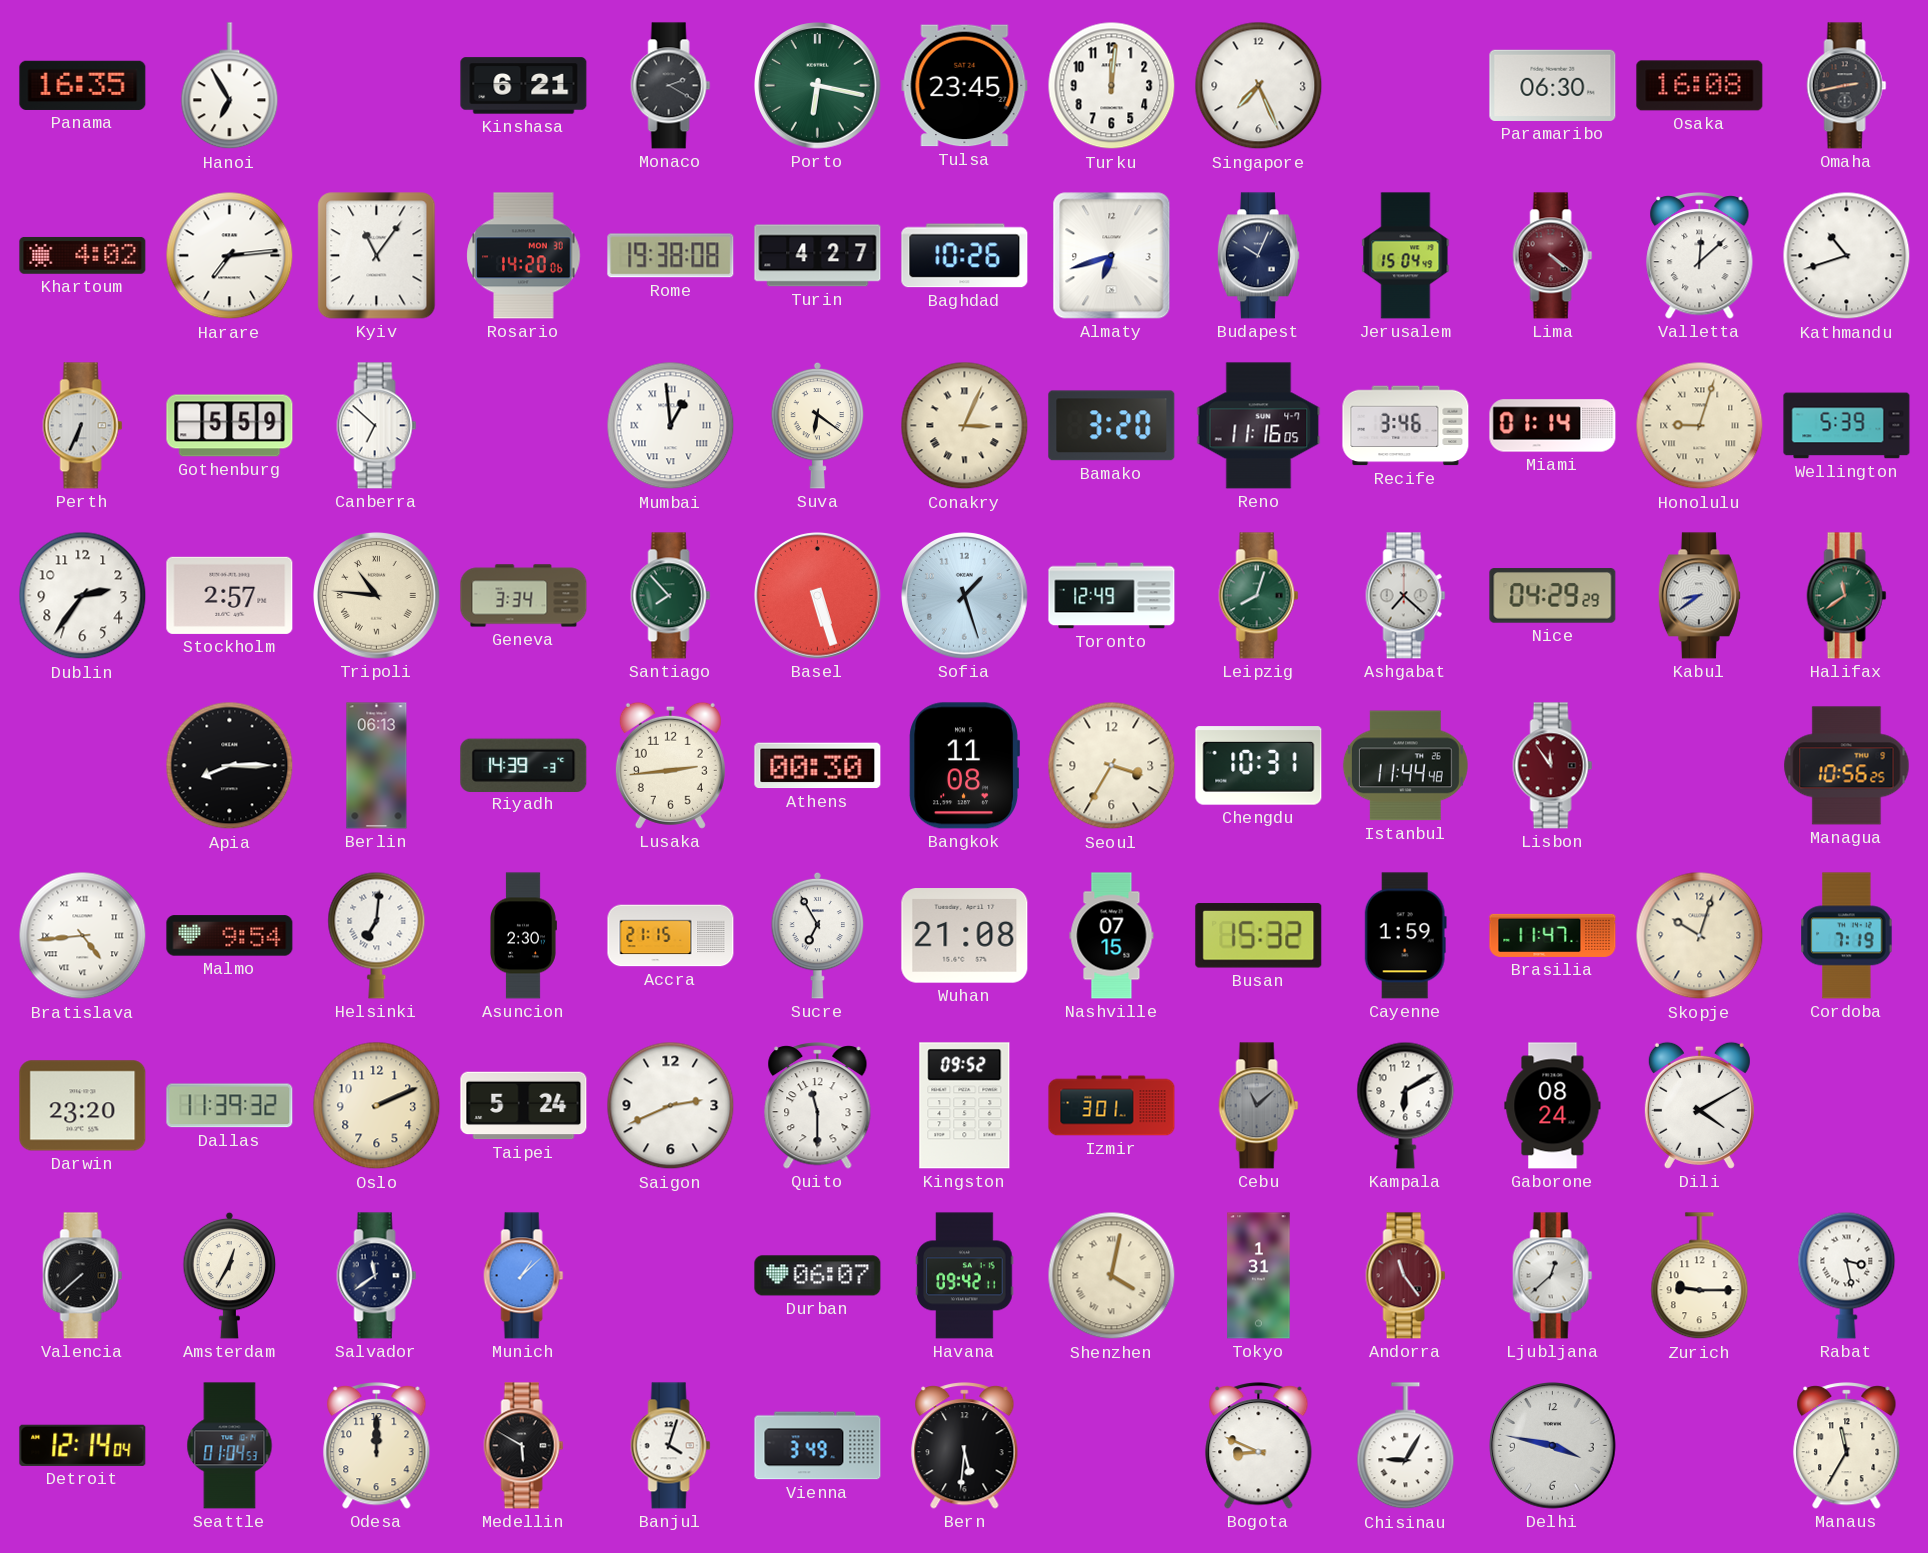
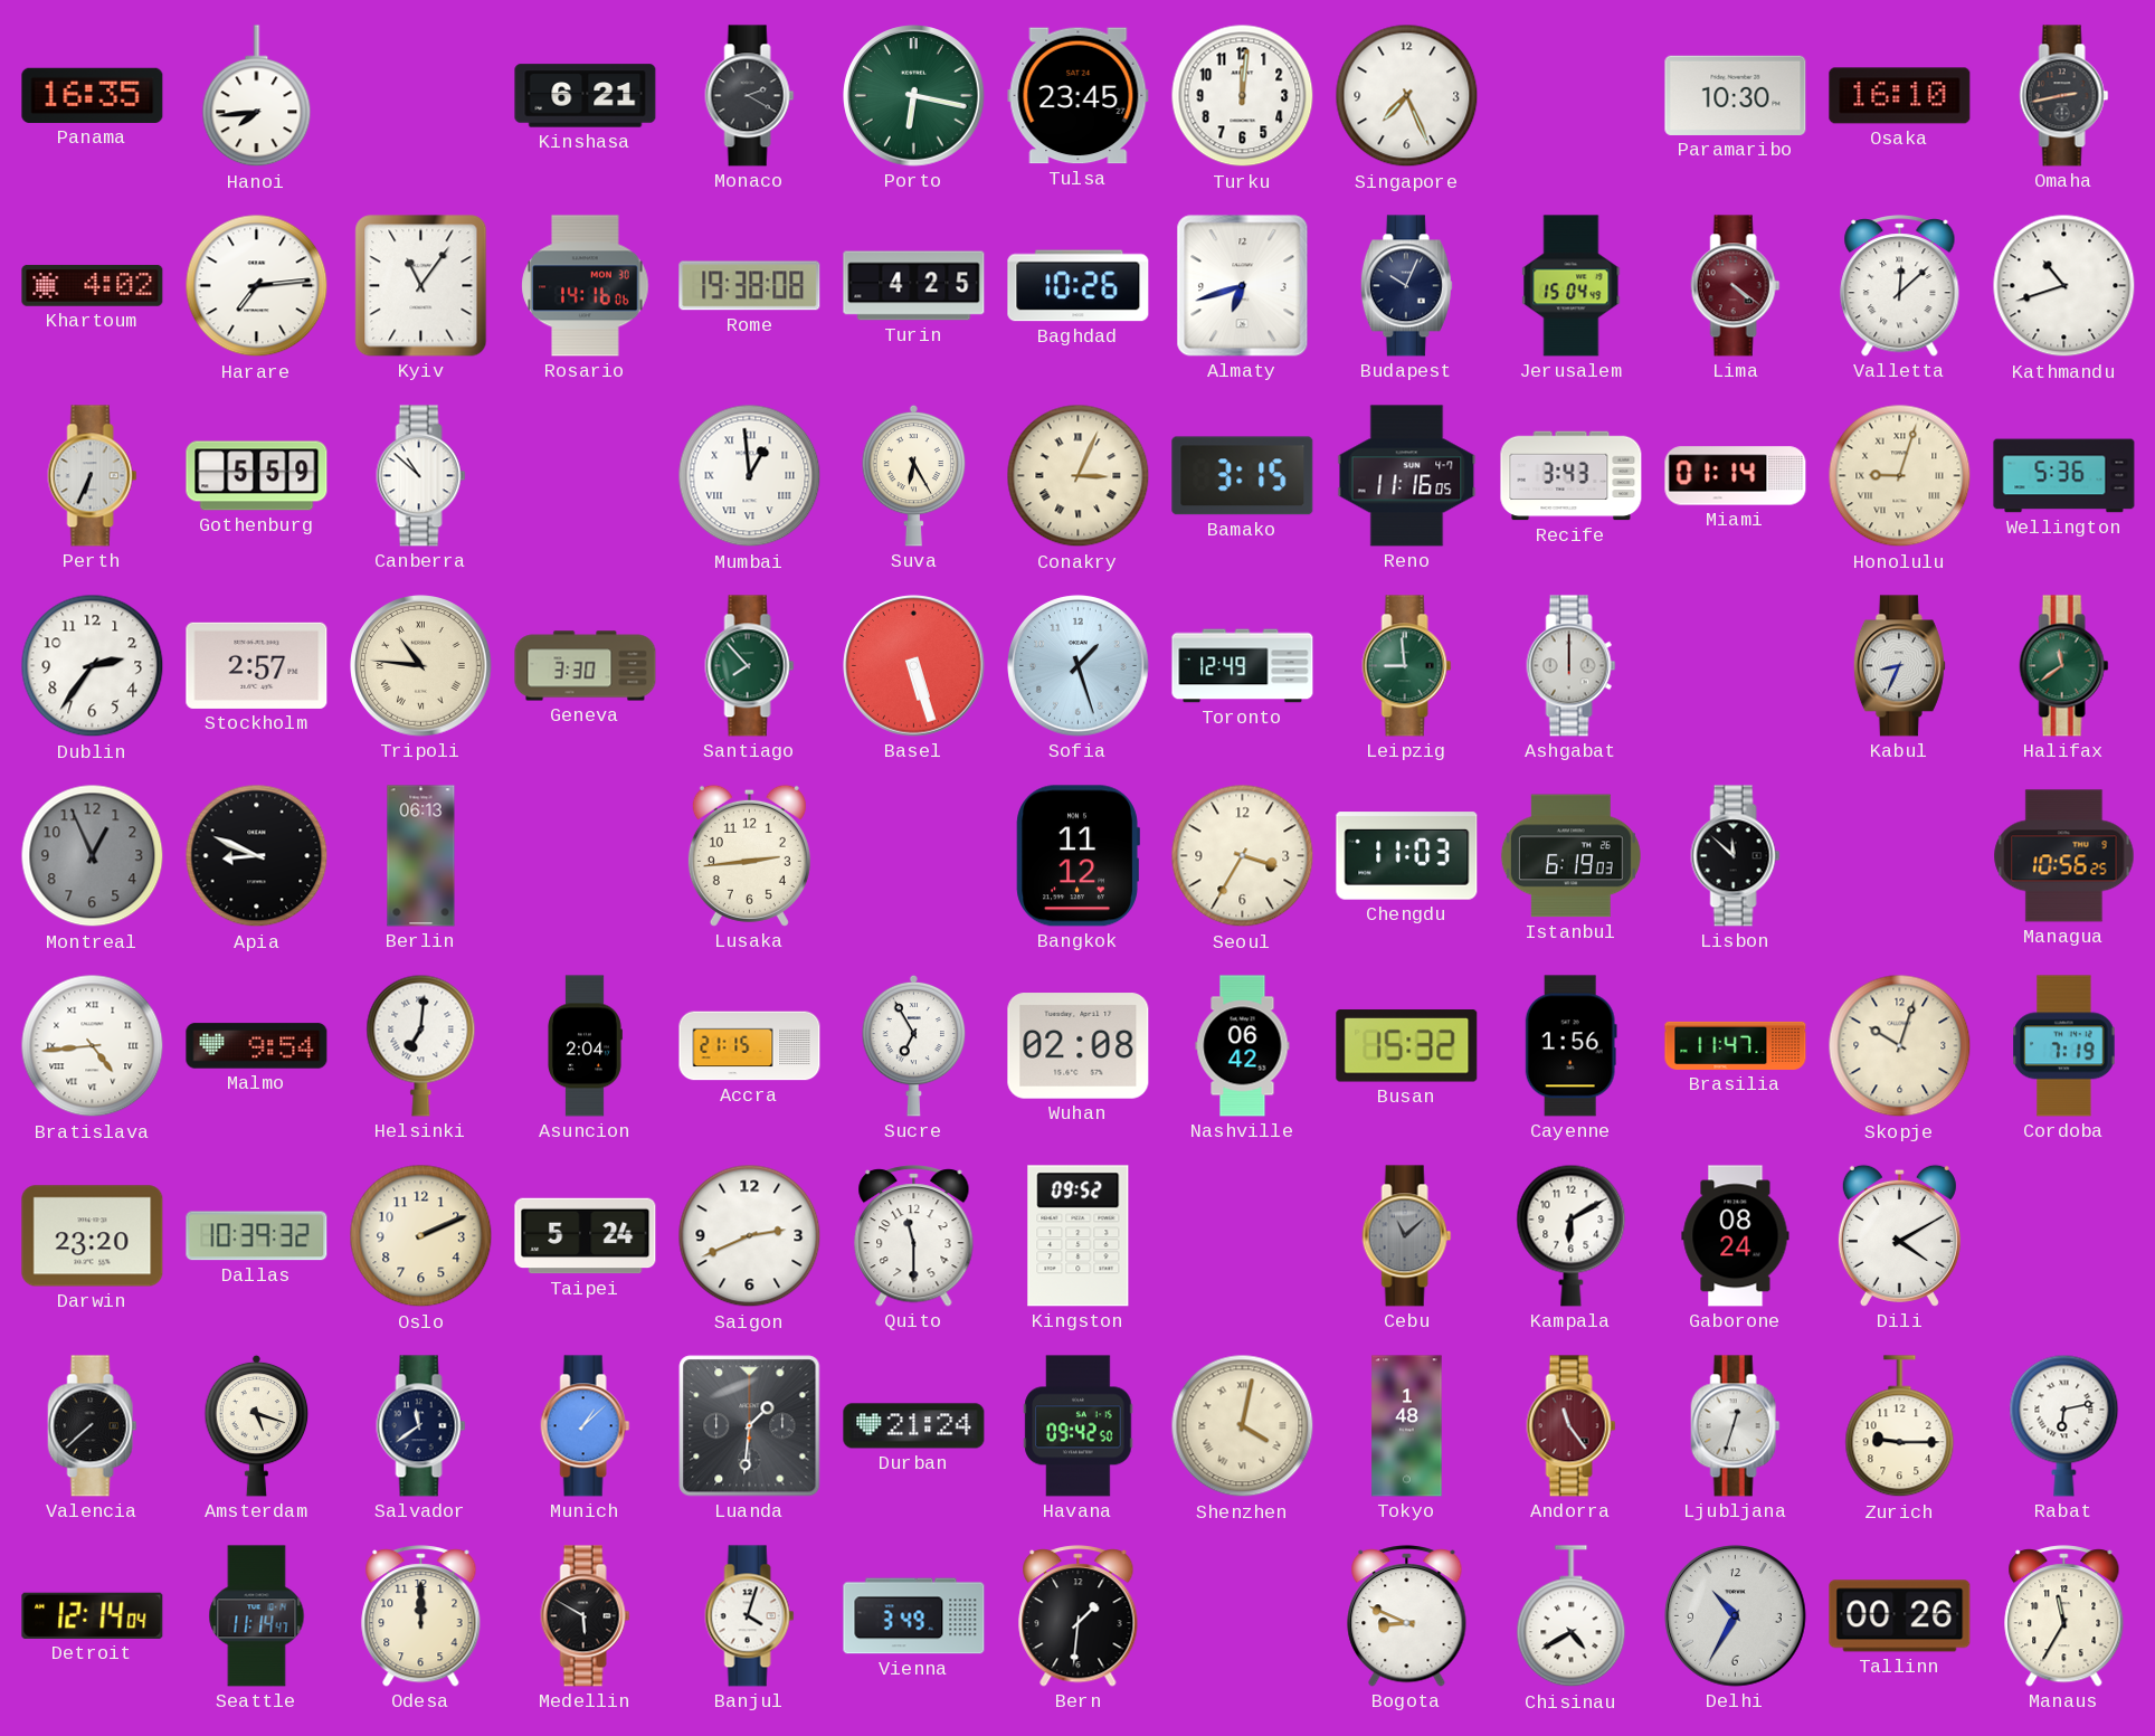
Hanoi: 6:55 -> 7:44 (257, 96)
Paramaribo: 06:30 -> 10:30 (1736, 95)
Osaka: 16:08 -> 16:10 (1900, 96)
Rosario: 14:20 -> 14:16 (586, 286)
Turin: 4:27 -> 4:25 (914, 286)
Canberra: 6:52 -> 10:52 (421, 476)
Suva: 6:21 -> 6:25 (914, 475)
Bamako: 3:20 -> 3:15 (1243, 476)
Recife: 3:46 -> 3:43 (1572, 476)
Wellington: 5:39 -> 5:36 (2064, 476)
Geneva: 3:34 -> 3:30 (586, 666)
Leipzig: 8:03 -> 8:59 (1407, 666)
Ashgabat: 7:22 -> 12:00 (1572, 666)
Nice: 04:29 -> none (1553, 596)
Kabul: 8:39 -> 8:34 (1899, 666)
Montreal: none -> 12:56 (93, 856)
Apia: 8:15 -> 8:49 (257, 856)
Riyadh: 14:39 -> none (524, 765)
Athens: 00:30 -> none (818, 766)
Bangkok: 11:08 -> 11:12 (1077, 856)
Chengdu: 10:31 -> 11:03 (1407, 856)
Istanbul: 11:44 -> 6:19 (1570, 856)
Lisbon: 11:54 -> 11:52 (1736, 856)
Lisbon dial: burgundy -> black (1736, 856)
Asuncion: 2:30 -> 2:04 (586, 1046)
Wuhan: 21:08 -> 02:08 (1079, 1046)
Nashville: 07:15 -> 06:42 (1243, 1046)
Cayenne: 1:59 -> 1:56 (1570, 1046)
Dallas: 11:39 -> 10:39 (257, 1236)
Izmir: 3:01 -> none (1112, 1106)
Amsterdam: 12:35 -> 5:18 (257, 1425)
Luanda: none -> 1:31 (750, 1426)
Durban: 06:07 -> 21:24 (914, 1426)
Havana: 09:42:11 -> 09:42:50 (1079, 1426)
Tokyo: 1:31 -> 1:48 (1407, 1426)
Ljubljana: 12:38 -> 12:33 (1736, 1426)
Rabat: 3:28 -> 6:13 (2064, 1425)
Seattle: 01:04 -> 11:14 (257, 1616)
Bern: 5:31 -> 1:31 (1079, 1616)
Chisinau: 9:05 -> 4:40 (1572, 1616)
Delhi: 3:47 -> 10:35 (1736, 1616)
Tallinn: none -> 00:26 (1900, 1616)
